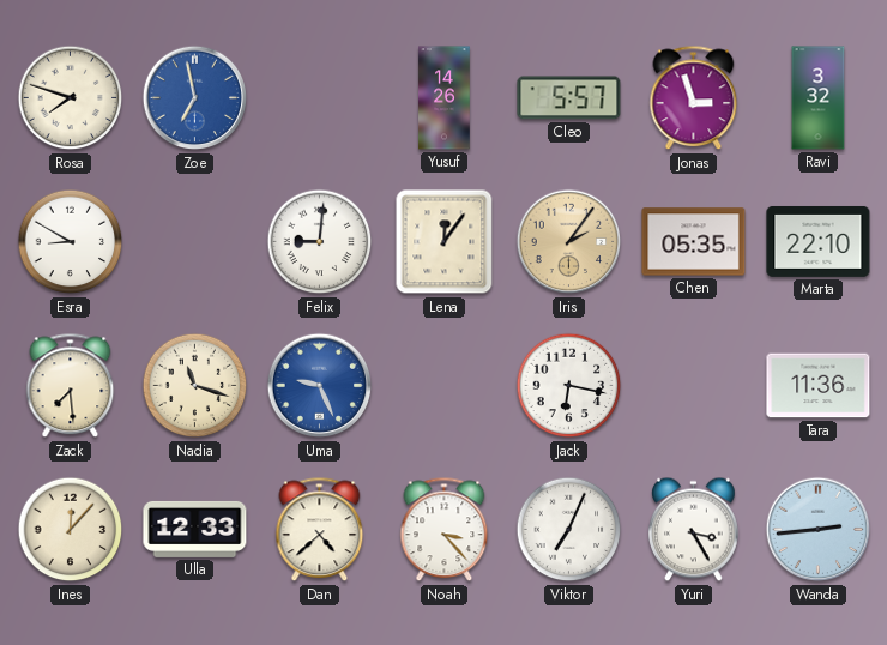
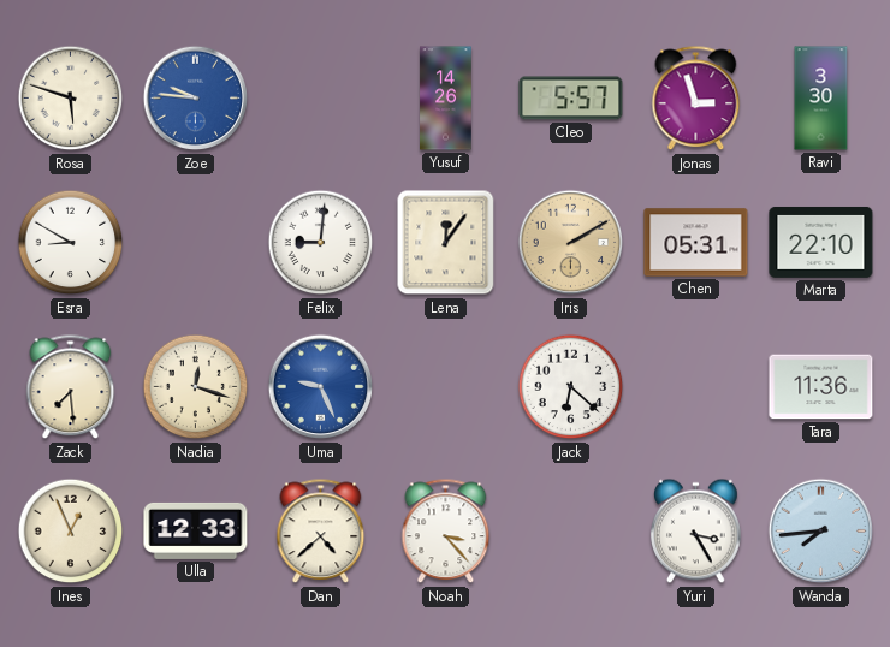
Rosa: 7:48 -> 5:48 (71, 99)
Zoe: 6:58 -> 9:46 (196, 99)
Ravi: 3:32 -> 3:30 (821, 99)
Iris: 2:06 -> 2:10 (571, 243)
Chen: 05:35 -> 05:31 (696, 243)
Nadia: 11:18 -> 12:18 (196, 387)
Jack: 6:17 -> 6:22 (571, 387)
Ines: 12:07 -> 12:56 (71, 532)
Viktor: 7:04 -> none (569, 530)
Wanda: 2:44 -> 7:44 (821, 532)
